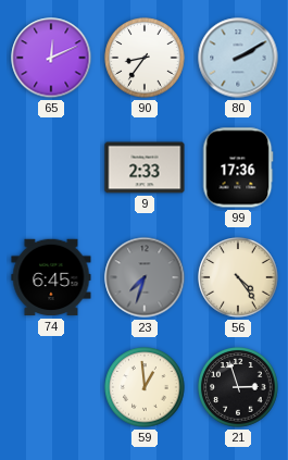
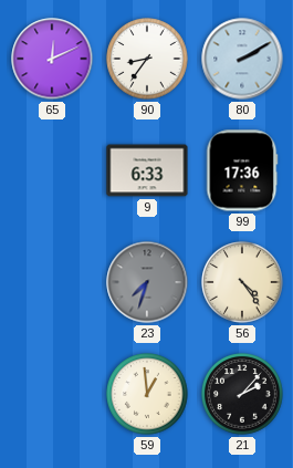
9: 2:33 -> 6:33 (147, 170)
74: 6:45 -> none (51, 277)
21: 2:57 -> 2:07 (242, 394)
